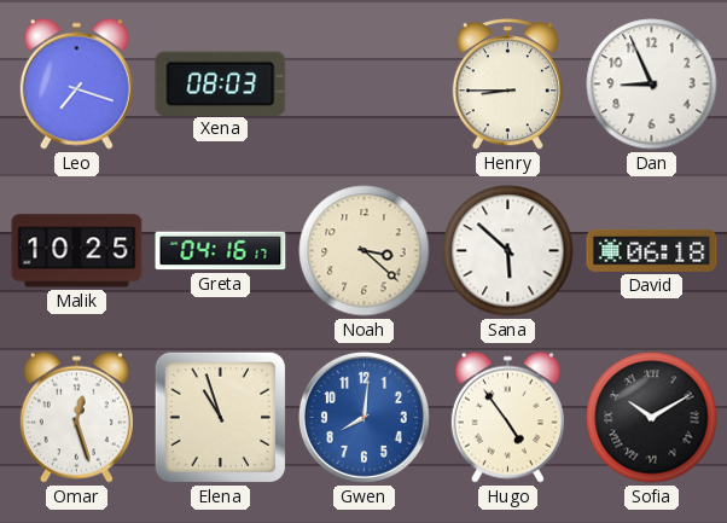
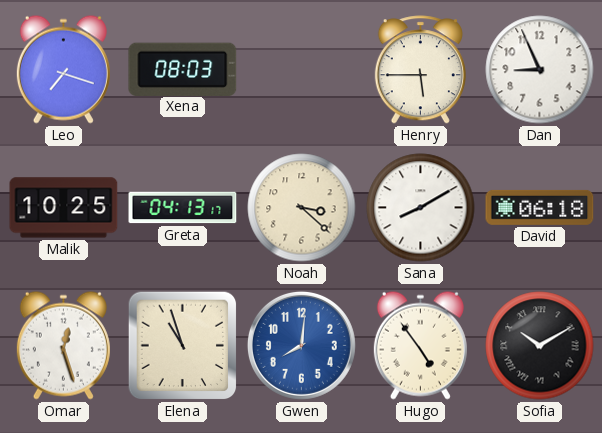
Henry: 8:45 -> 5:45 (420, 70)
Greta: 04:16 -> 04:13 (183, 208)
Sana: 5:52 -> 8:10 (421, 208)
